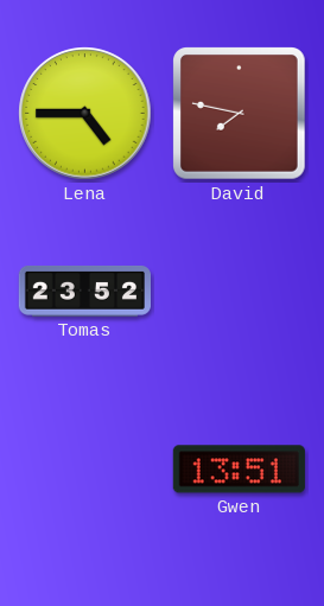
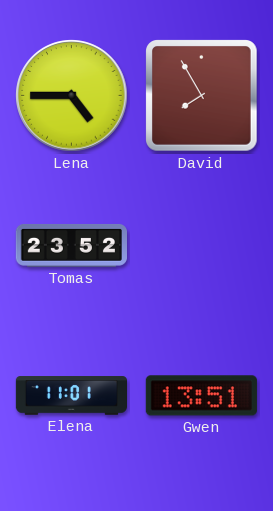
David: 7:47 -> 7:55 (202, 96)
Elena: none -> 11:01 (71, 396)
